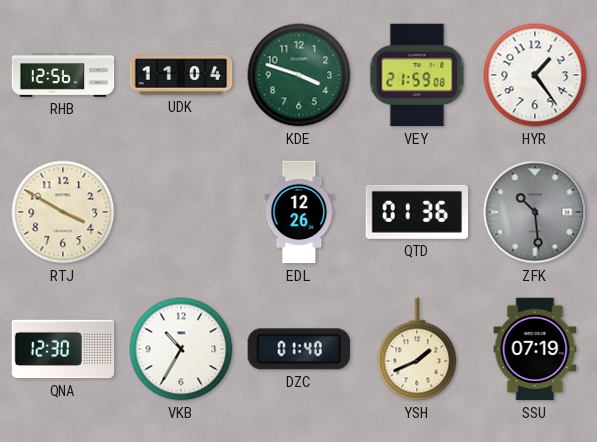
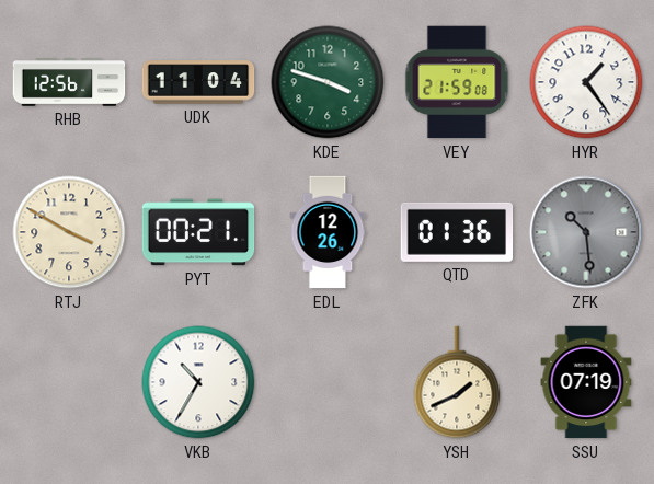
PYT: none -> 00:21 (198, 232)
QNA: 12:30 -> none (63, 349)
DZC: 01:40 -> none (299, 349)
